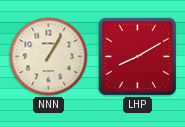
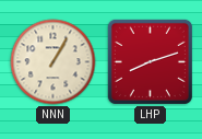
LHP: 8:10 -> 8:12 (150, 61)
